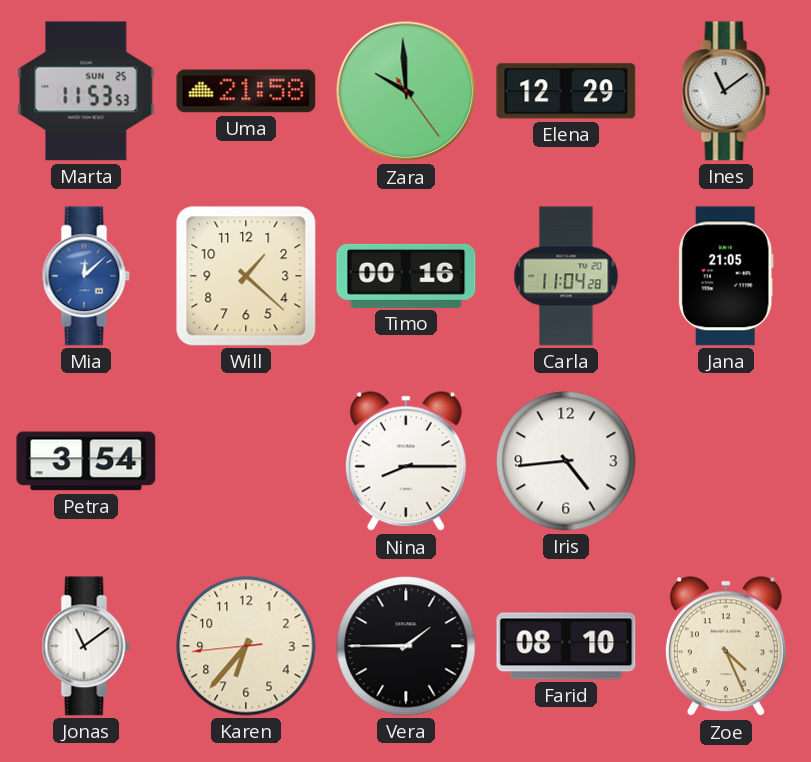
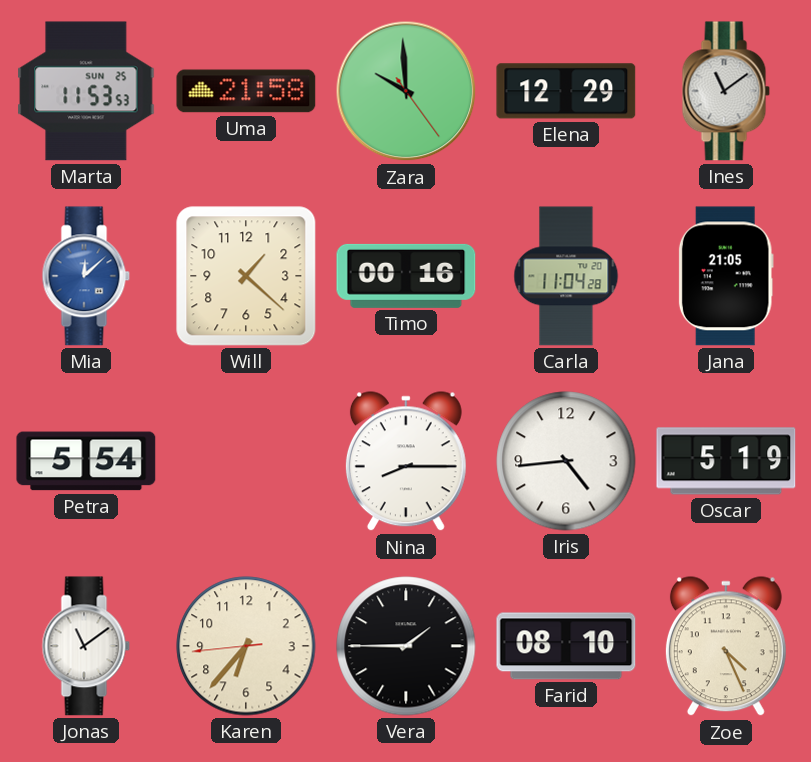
Petra: 3:54 -> 5:54 (86, 461)
Oscar: none -> 5:19 (726, 461)
